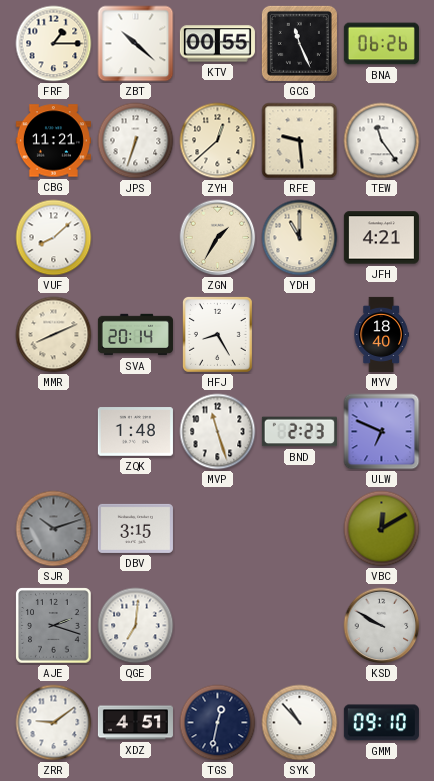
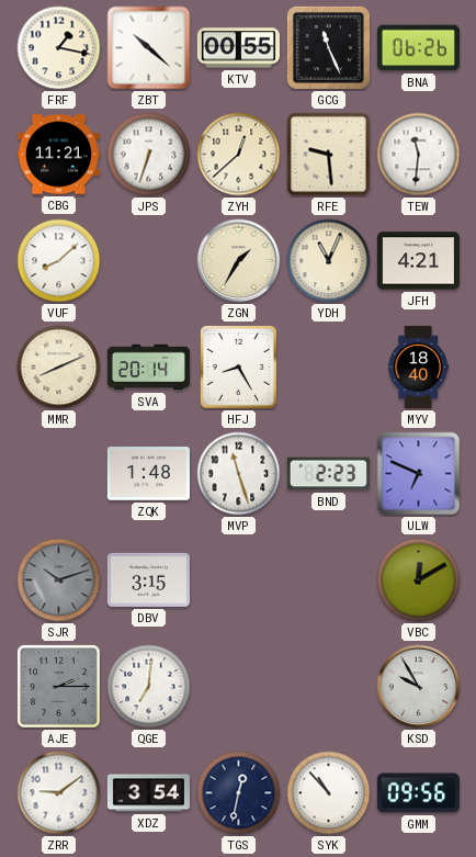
FRF: 1:15 -> 1:17 (59, 48)
TEW: 11:24 -> 11:31 (419, 155)
YDH: 11:00 -> 11:04 (329, 261)
AJE: 2:18 -> 2:15 (59, 687)
KSD: 9:50 -> 9:55 (419, 687)
XDZ: 4:51 -> 3:54 (148, 793)
GMM: 09:10 -> 09:56 (418, 793)
